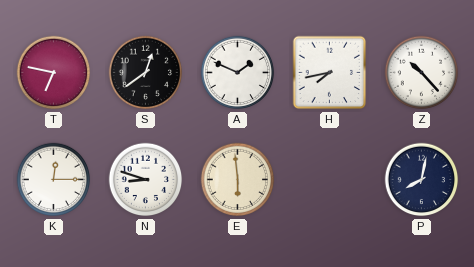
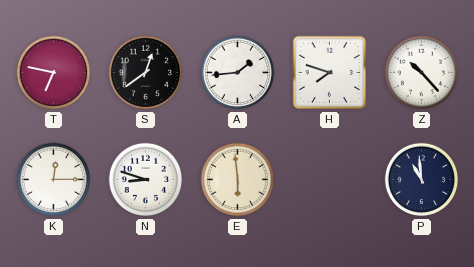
A: 1:49 -> 1:44 (238, 73)
H: 7:43 -> 7:48 (330, 73)
P: 8:02 -> 10:59 (422, 180)
